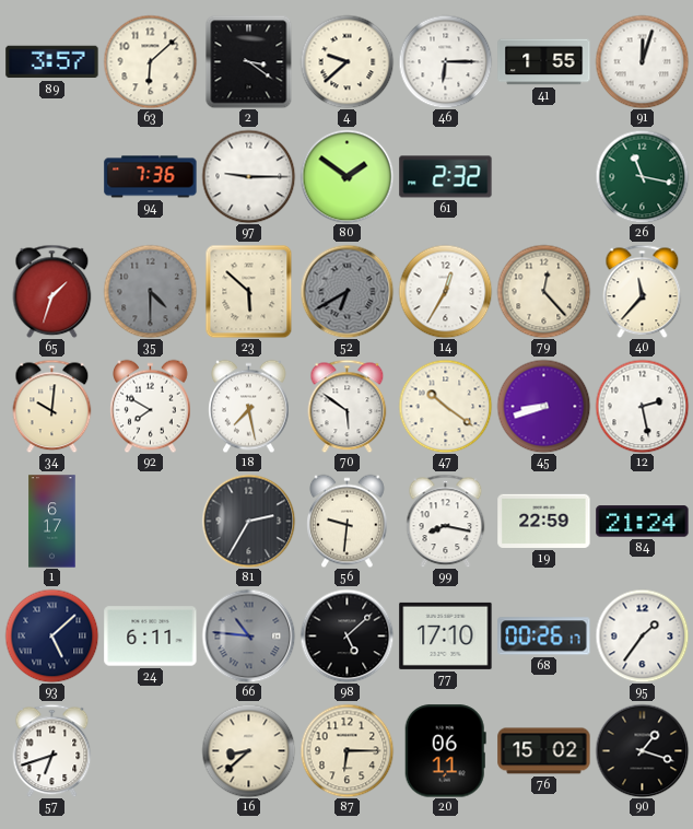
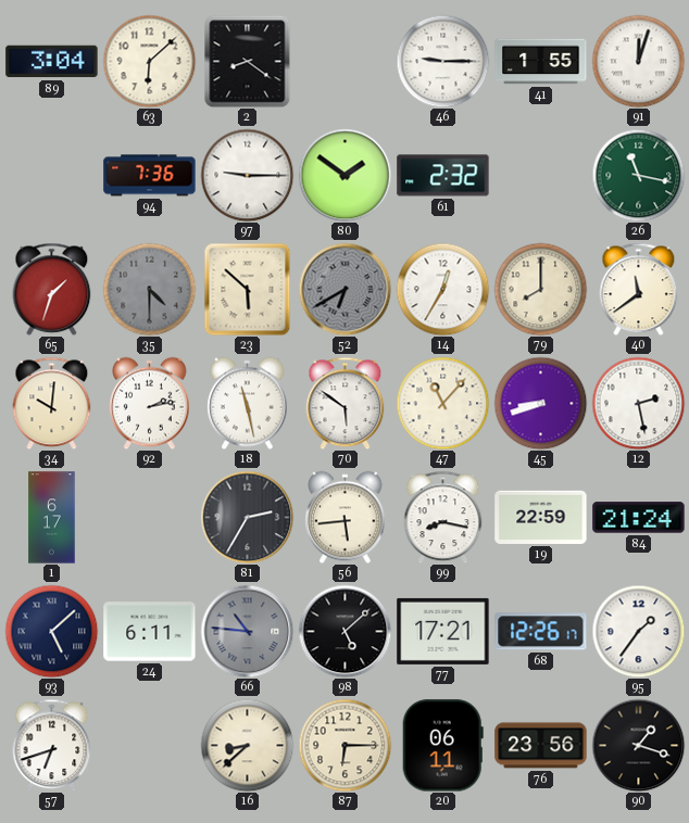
89: 3:57 -> 3:04 (52, 62)
2: 3:21 -> 8:21 (248, 61)
4: 9:38 -> none (346, 61)
46: 6:15 -> 9:15 (442, 61)
79: 12:23 -> 8:00 (540, 289)
40: 11:37 -> 11:39 (639, 289)
92: 7:50 -> 2:13 (150, 403)
18: 7:28 -> 11:28 (248, 403)
47: 10:21 -> 11:07 (442, 403)
56: 9:31 -> 5:44 (346, 517)
77: 17:10 -> 17:21 (443, 631)
68: 00:26 -> 12:26 (541, 632)
76: 15:02 -> 23:56 (541, 746)
